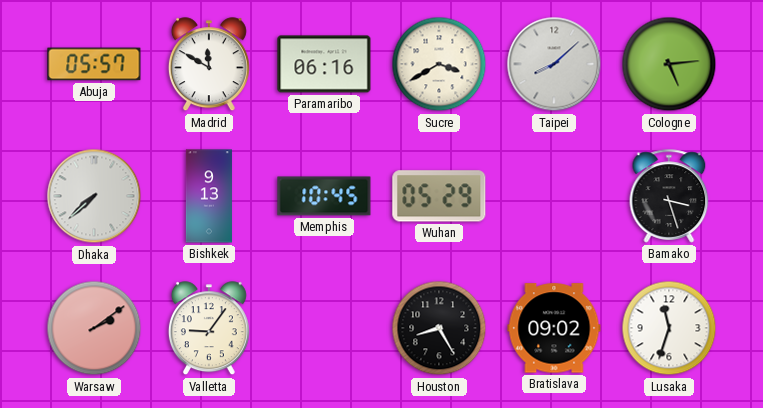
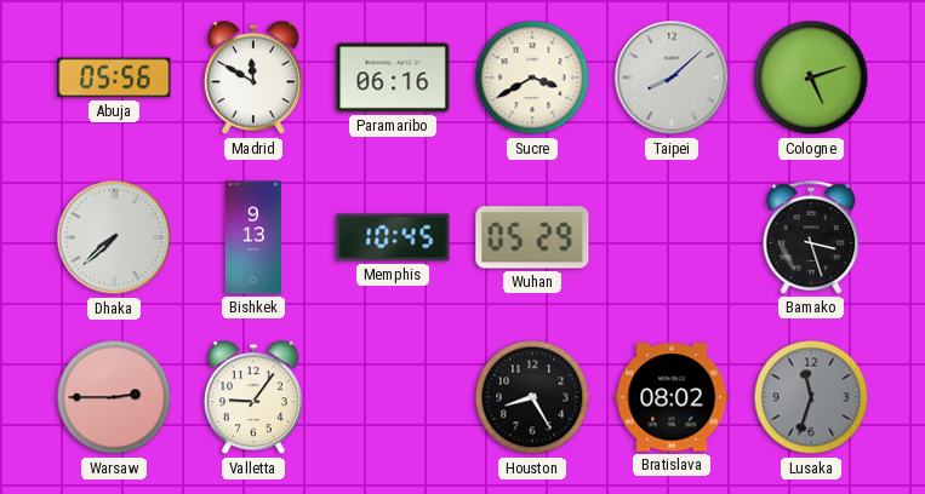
Abuja: 05:57 -> 05:56 (114, 77)
Cologne: 5:14 -> 5:12 (811, 77)
Warsaw: 2:09 -> 2:45 (114, 397)
Bratislava: 09:02 -> 08:02 (672, 397)
Lusaka dial: white -> grey (811, 397)
